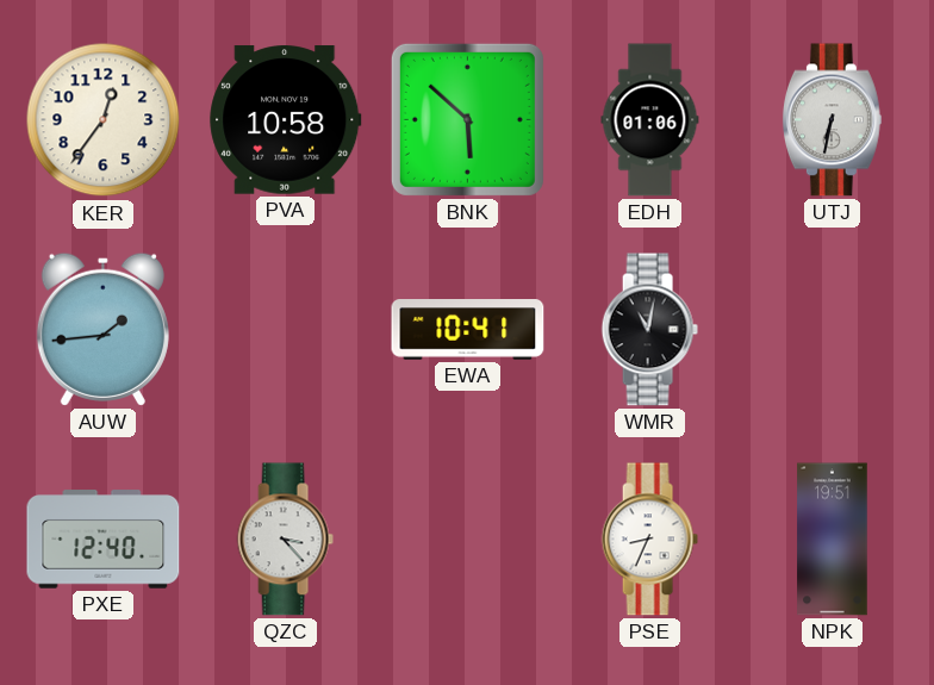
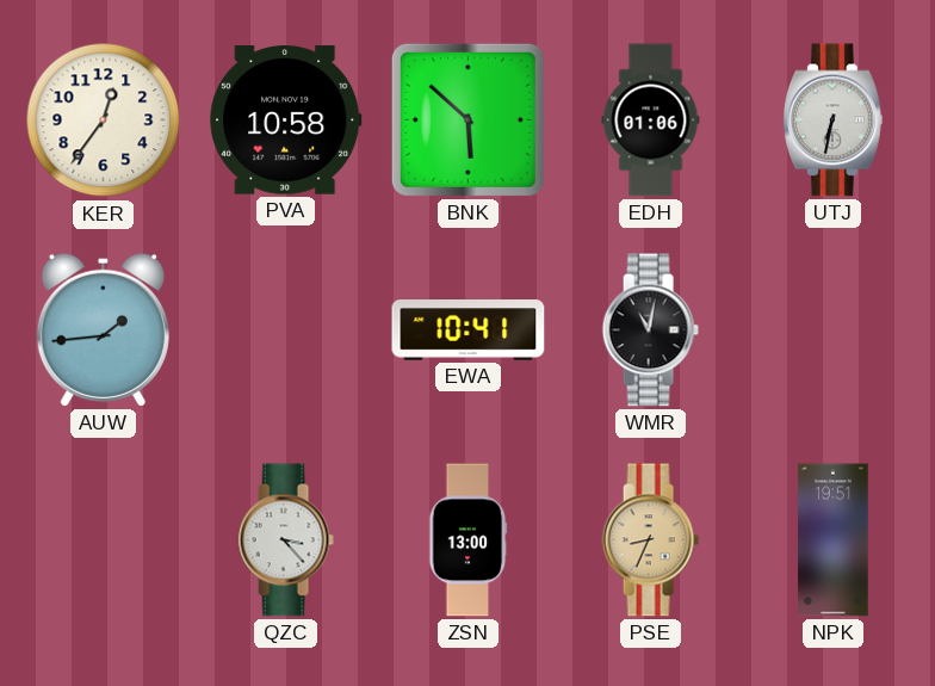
PXE: 12:40 -> none (104, 540)
ZSN: none -> 13:00 (469, 540)
PSE dial: white -> champagne (650, 540)
